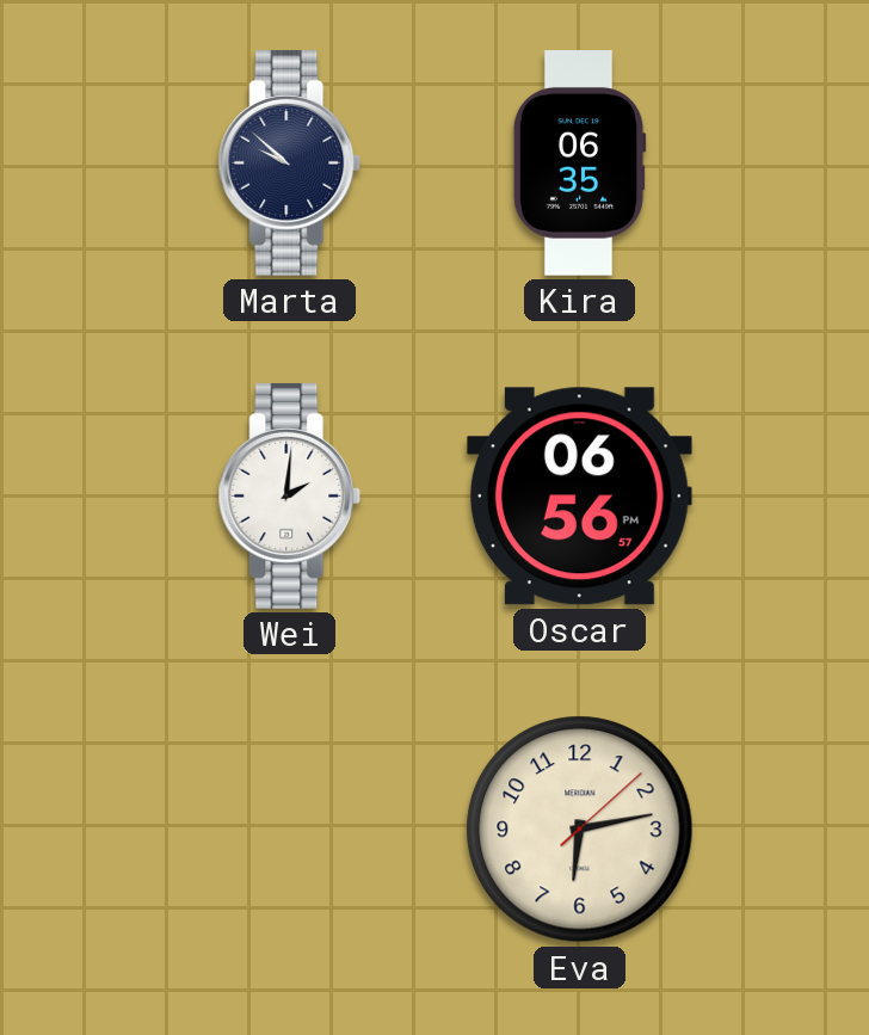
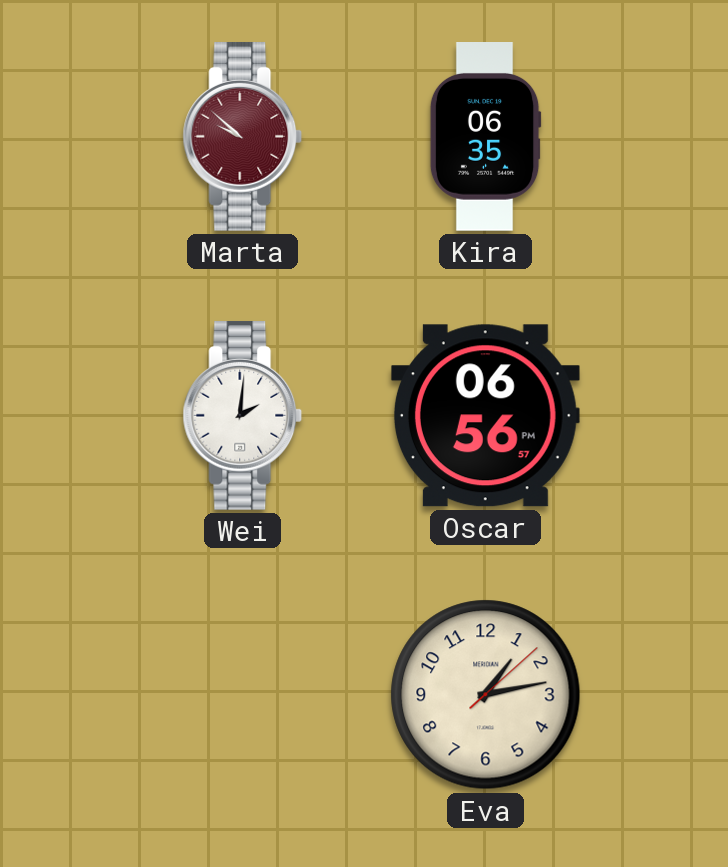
Marta dial: navy -> burgundy (243, 136)
Eva: 6:13 -> 1:13 (486, 695)
